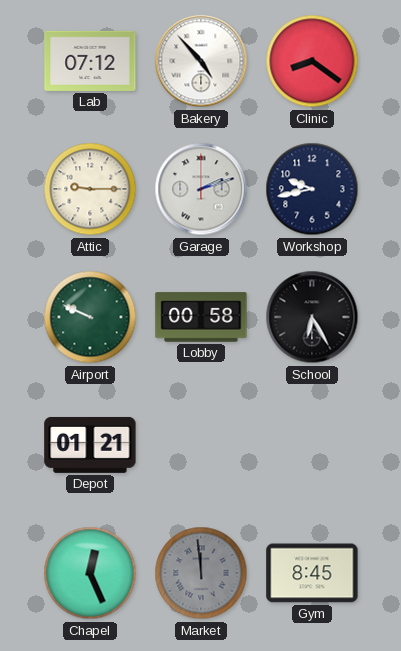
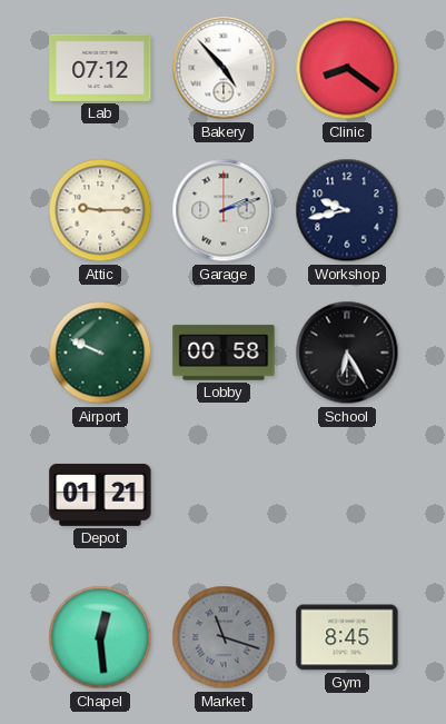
Chapel: 12:26 -> 12:29 (100, 637)
Market: 11:59 -> 11:18 (224, 637)
